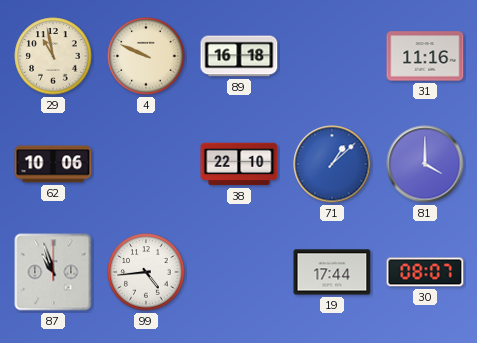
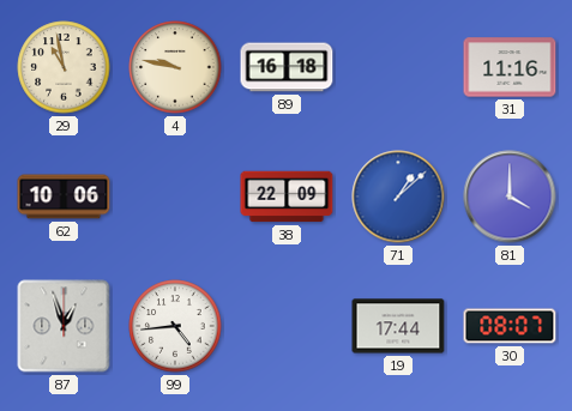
4: 9:49 -> 9:47 (175, 67)
38: 22:10 -> 22:09 (287, 197)
87: 10:57 -> 12:57 (64, 326)
